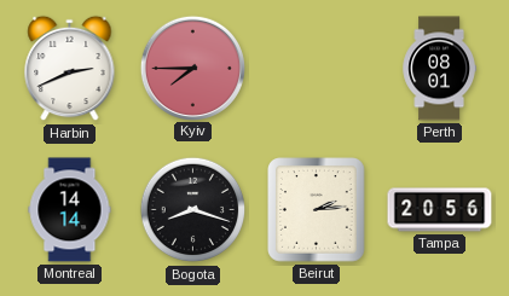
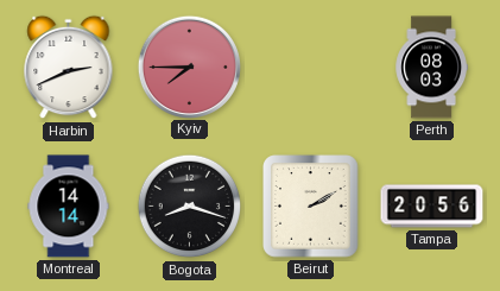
Perth: 08:01 -> 08:03 (431, 68)
Beirut: 2:14 -> 2:10 (311, 207)
